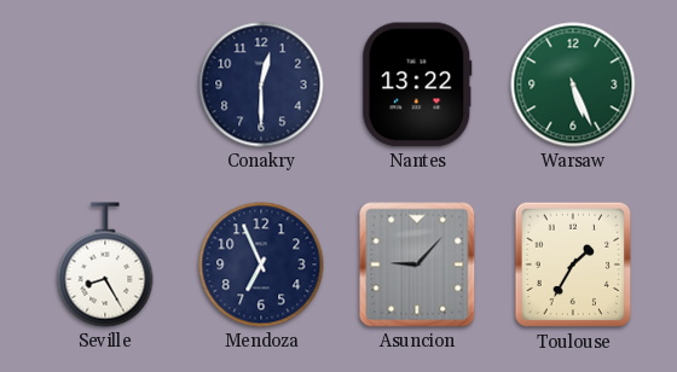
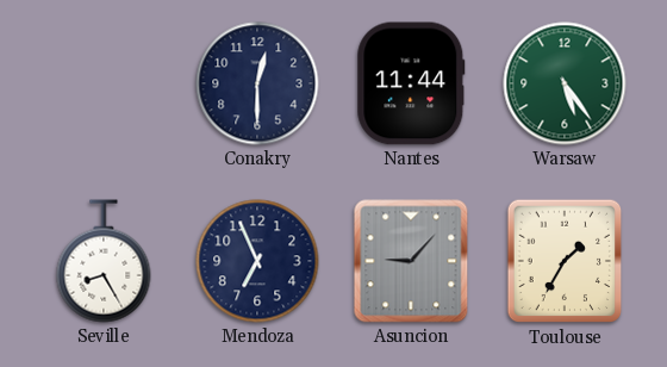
Nantes: 13:22 -> 11:44 (411, 83)
Warsaw: 5:26 -> 5:24 (565, 83)
